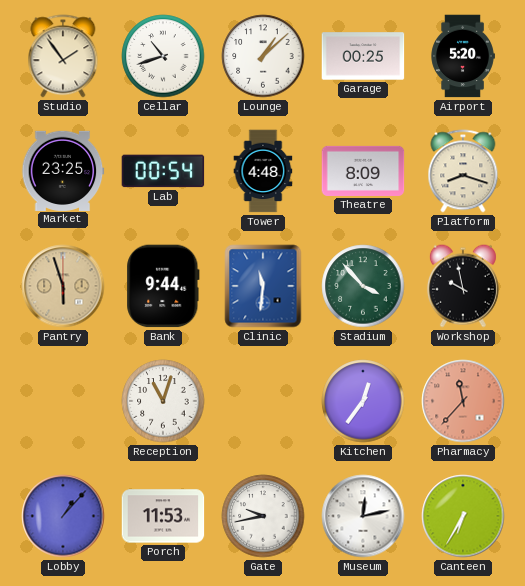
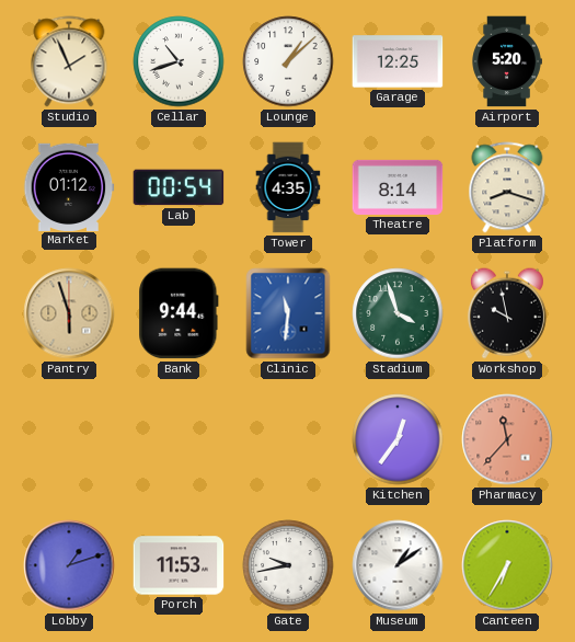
Studio: 1:54 -> 1:56 (69, 61)
Garage: 00:25 -> 12:25 (398, 61)
Market: 23:25 -> 01:12 (69, 186)
Tower: 4:48 -> 4:35 (288, 187)
Theatre: 8:09 -> 8:14 (398, 187)
Stadium: 3:53 -> 3:57 (398, 313)
Reception: 11:03 -> none (163, 401)
Lobby: 1:07 -> 1:12 (69, 565)
Museum: 12:13 -> 1:09 (398, 565)
